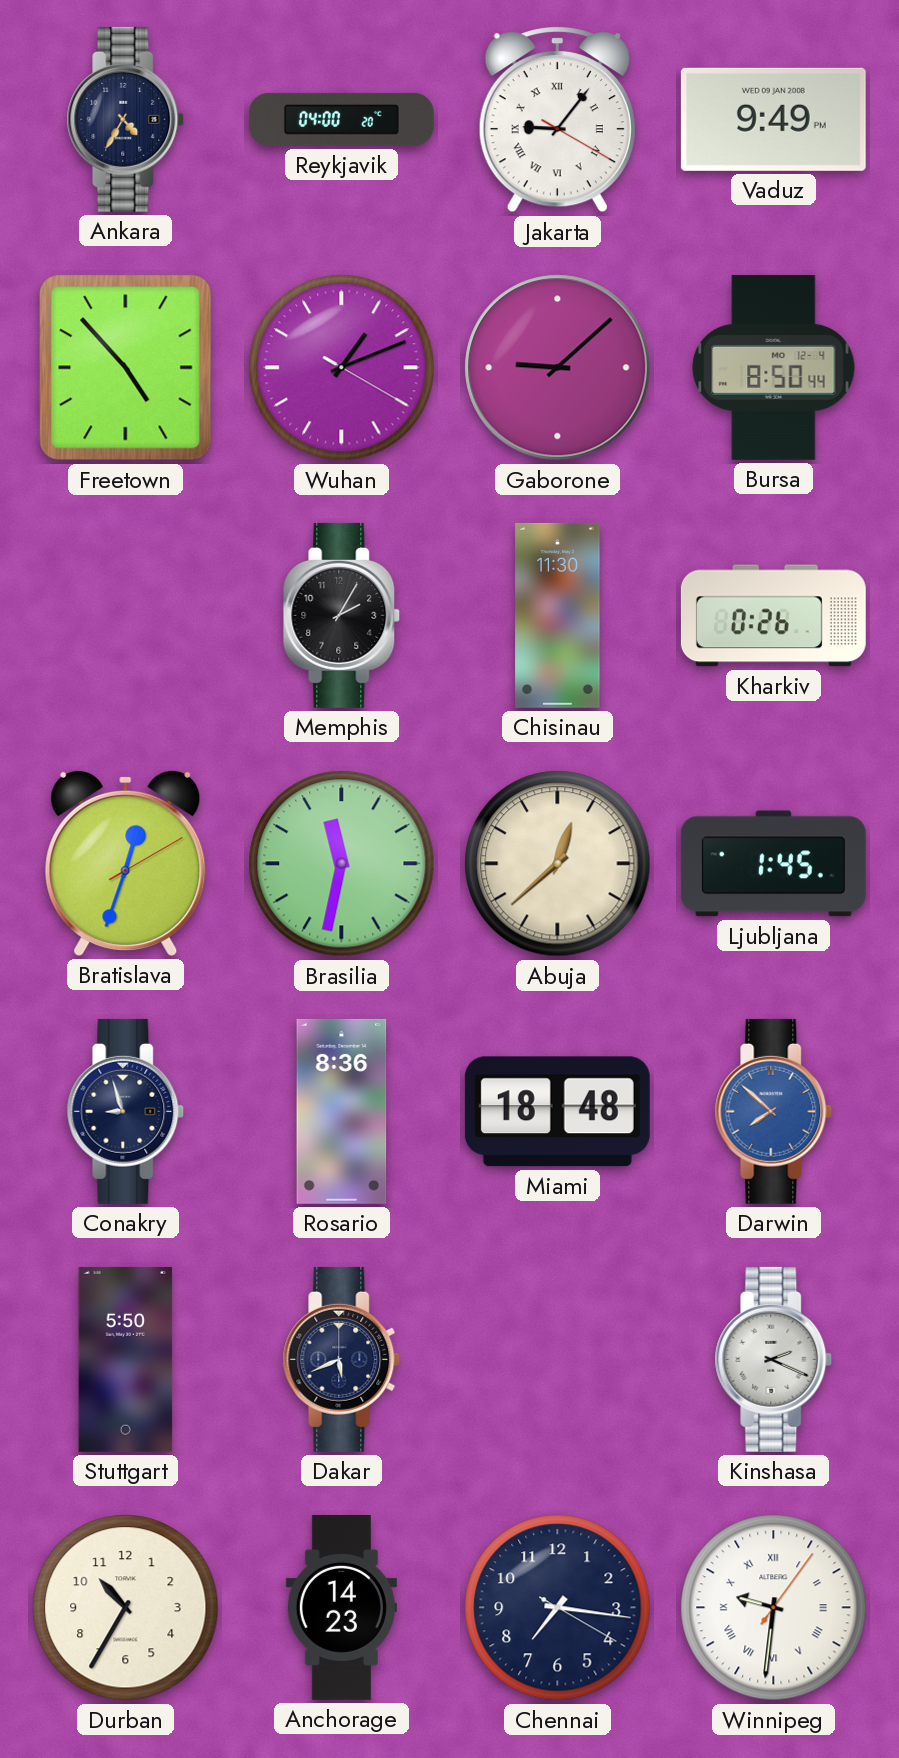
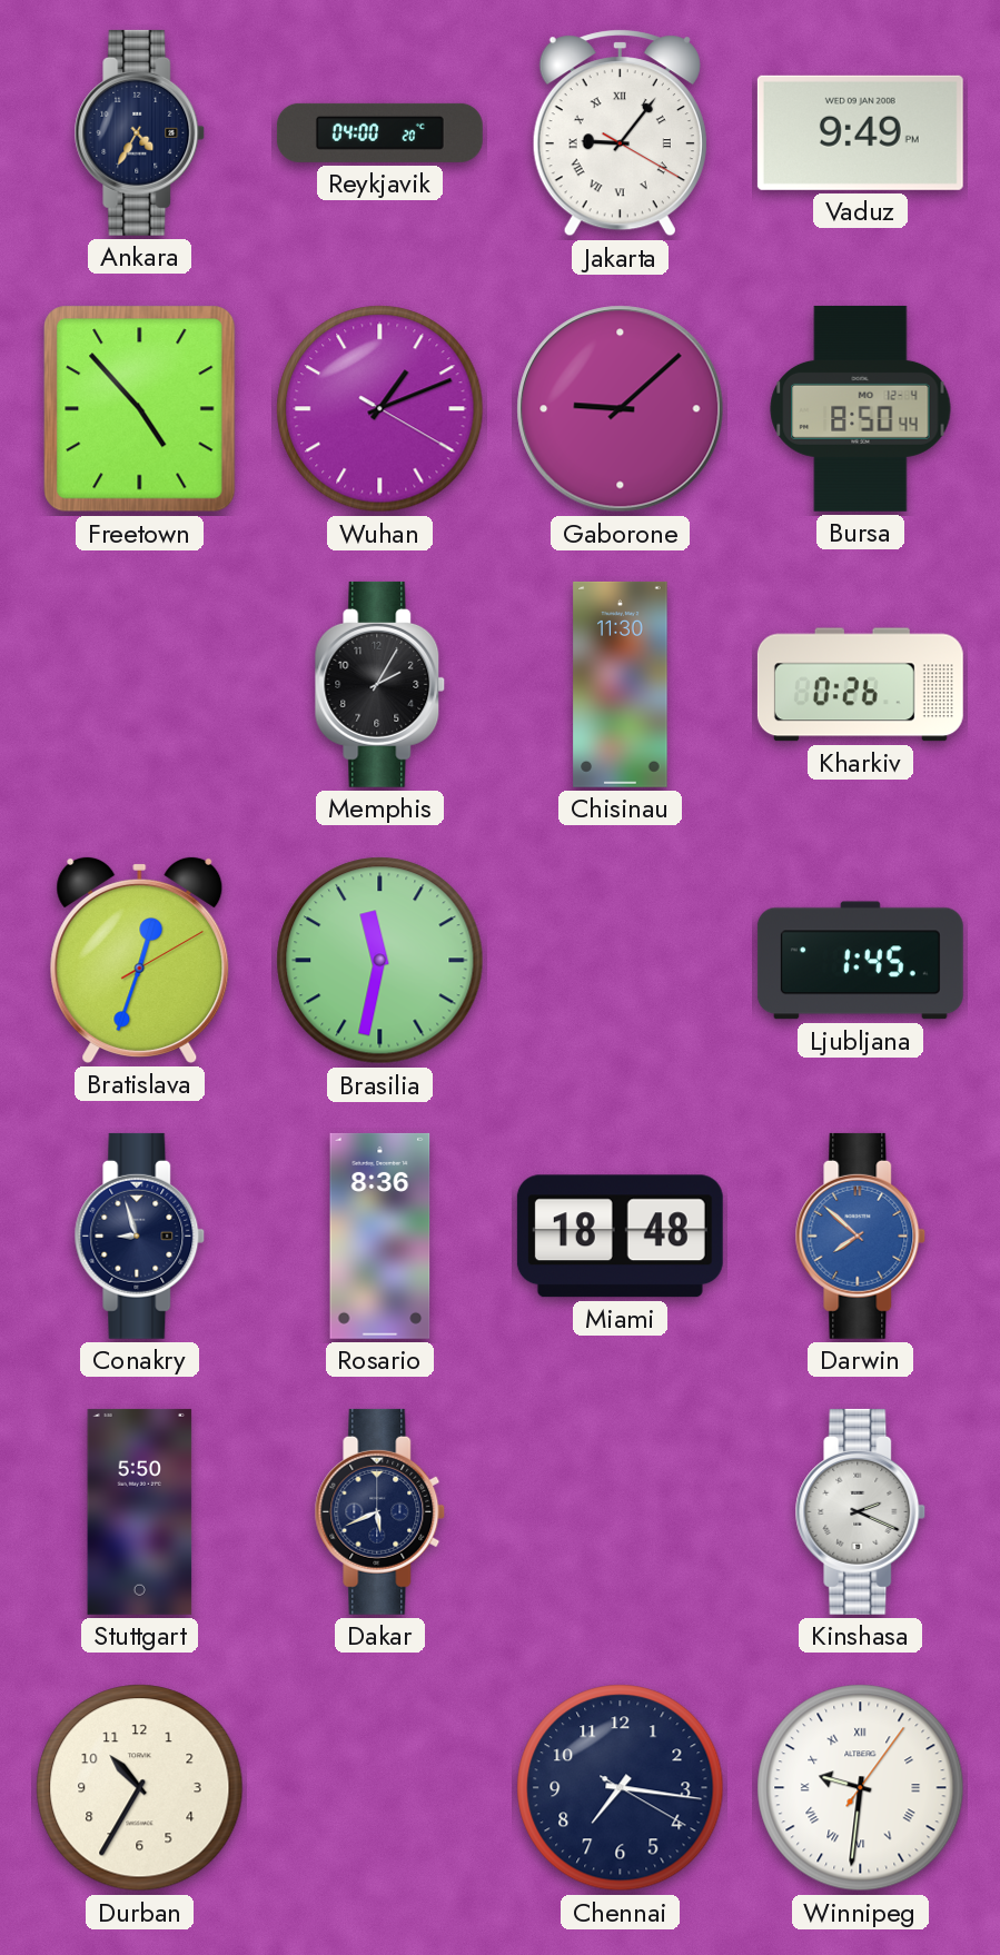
Abuja: 12:38 -> none (558, 864)
Anchorage: 14:23 -> none (341, 1607)
